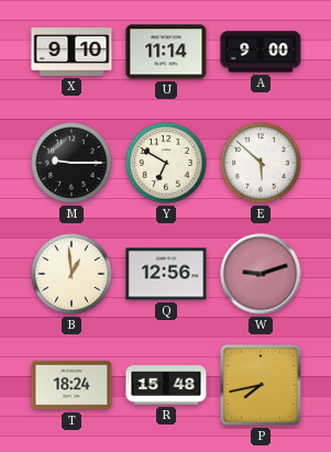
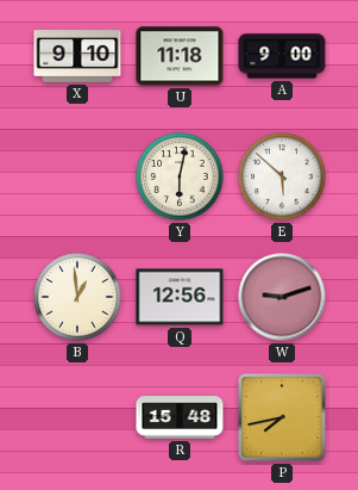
U: 11:14 -> 11:18 (180, 56)
M: 9:15 -> none (71, 163)
Y: 6:50 -> 6:02 (180, 176)
T: 18:24 -> none (71, 385)
